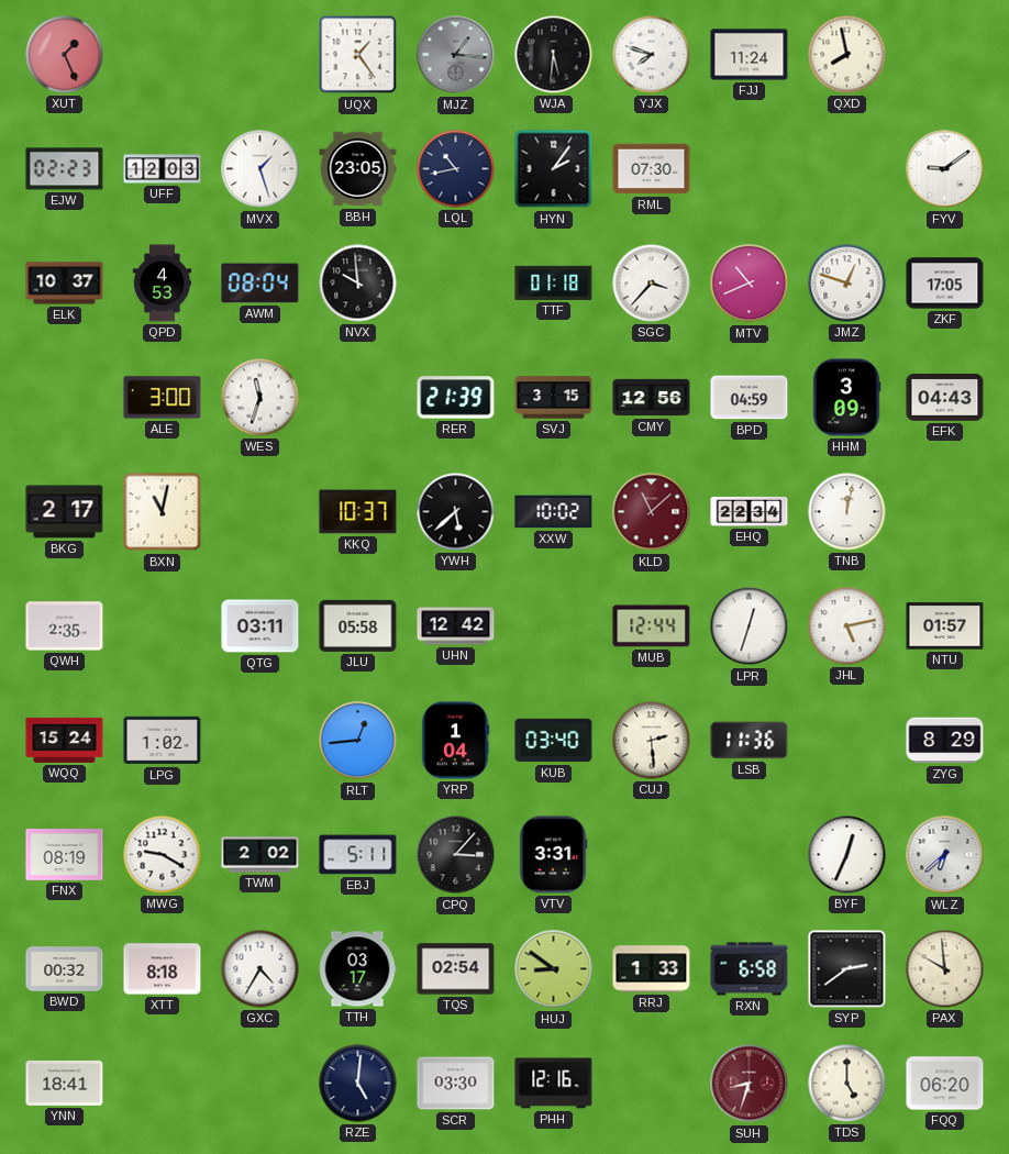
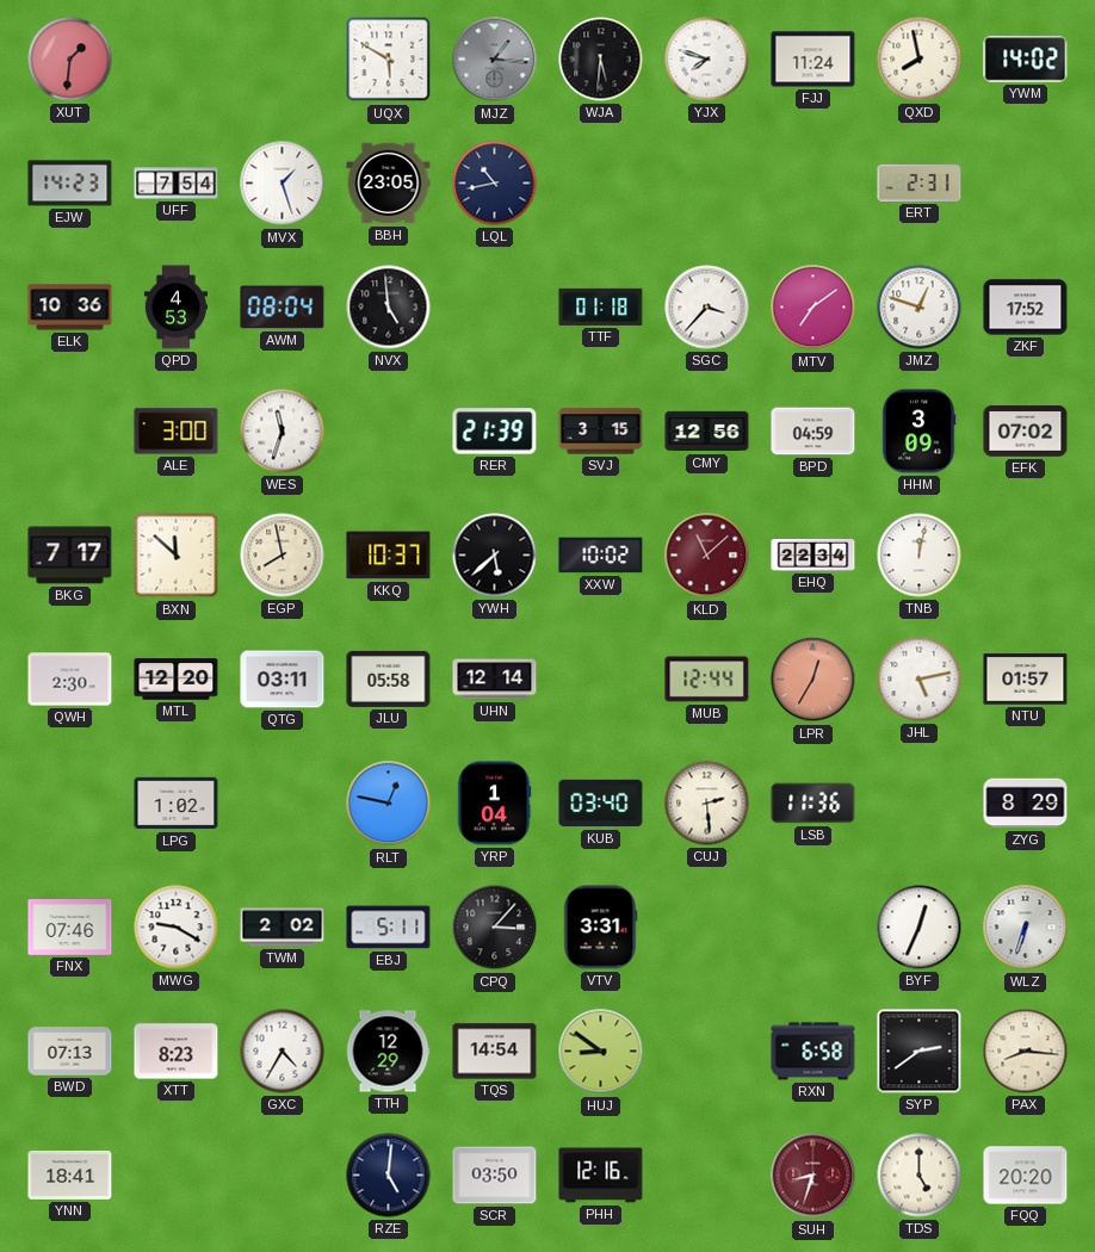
XUT: 1:26 -> 1:31 (70, 60)
UQX: 1:24 -> 5:50 (389, 60)
YWM: none -> 14:02 (1026, 60)
EJW: 02:23 -> 14:23 (70, 184)
UFF: 12:03 -> 7:54 (177, 184)
HYN: 2:06 -> none (554, 169)
RML: 07:30 -> none (652, 169)
ERT: none -> 2:31 (920, 182)
FYV: 9:09 -> none (945, 169)
ELK: 10:37 -> 10:36 (70, 308)
NVX: 9:59 -> 4:59 (389, 308)
MTV: 10:41 -> 7:09 (813, 308)
ZKF: 17:05 -> 17:52 (1026, 308)
EFK: 04:43 -> 07:02 (1026, 432)
BKG: 2:17 -> 7:17 (70, 556)
BXN: 11:02 -> 11:52 (177, 556)
EGP: none -> 7:58 (283, 556)
QWH: 2:35 -> 2:30 (70, 680)
MTL: none -> 12:20 (177, 680)
UHN: 12:42 -> 12:14 (495, 680)
LPR: 12:33 -> 12:35 (813, 680)
LPR dial: white -> salmon (813, 680)
WQQ: 15:24 -> none (65, 740)
RLT: 12:44 -> 12:47 (389, 804)
FNX: 08:19 -> 07:46 (70, 928)
WLZ: 6:38 -> 6:33 (1026, 928)
BWD: 00:32 -> 07:13 (70, 1052)
XTT: 8:18 -> 8:23 (177, 1052)
TTH: 03:17 -> 12:29 (388, 1052)
TQS: 02:54 -> 14:54 (495, 1052)
RRJ: 1:33 -> none (652, 969)
PAX: 9:59 -> 8:16 (1026, 1052)
SCR: 03:30 -> 03:50 (495, 1176)
FQQ: 06:20 -> 20:20 (1026, 1176)
